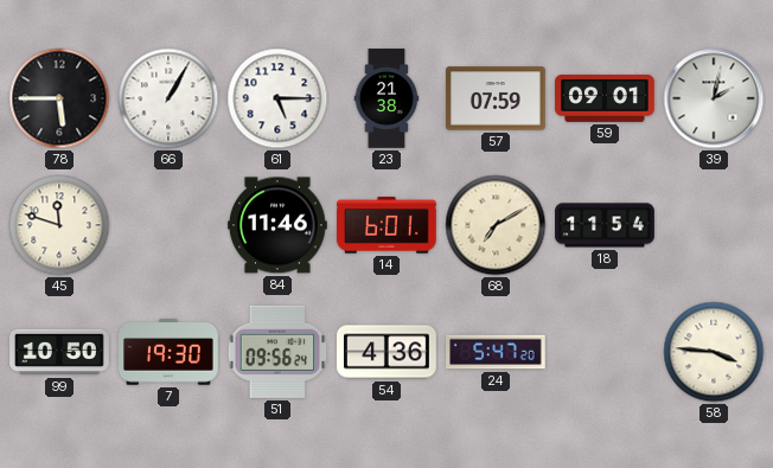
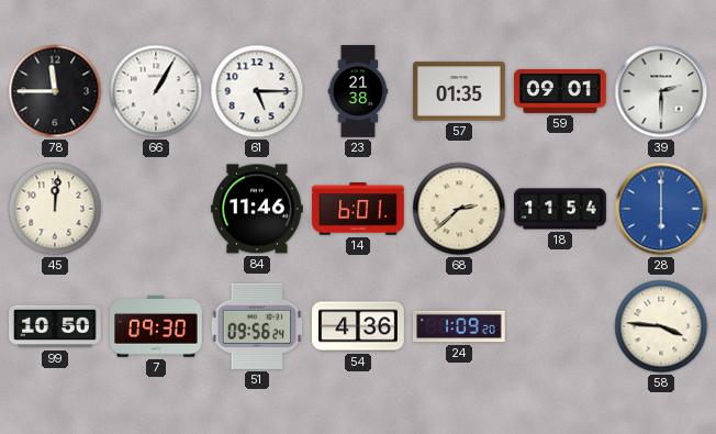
78: 5:45 -> 11:45 (55, 91)
57: 07:59 -> 01:35 (460, 91)
39: 2:02 -> 2:30 (661, 91)
45: 11:48 -> 12:01 (55, 209)
68: 7:10 -> 2:38 (459, 209)
28: none -> 6:00 (661, 209)
7: 19:30 -> 09:30 (157, 326)
24: 5:47 -> 1:09 (460, 326)
